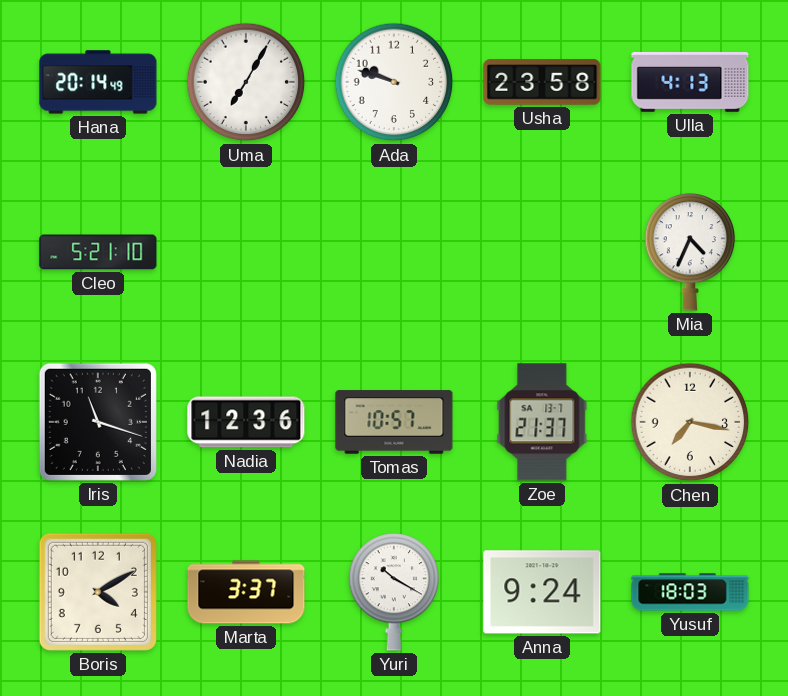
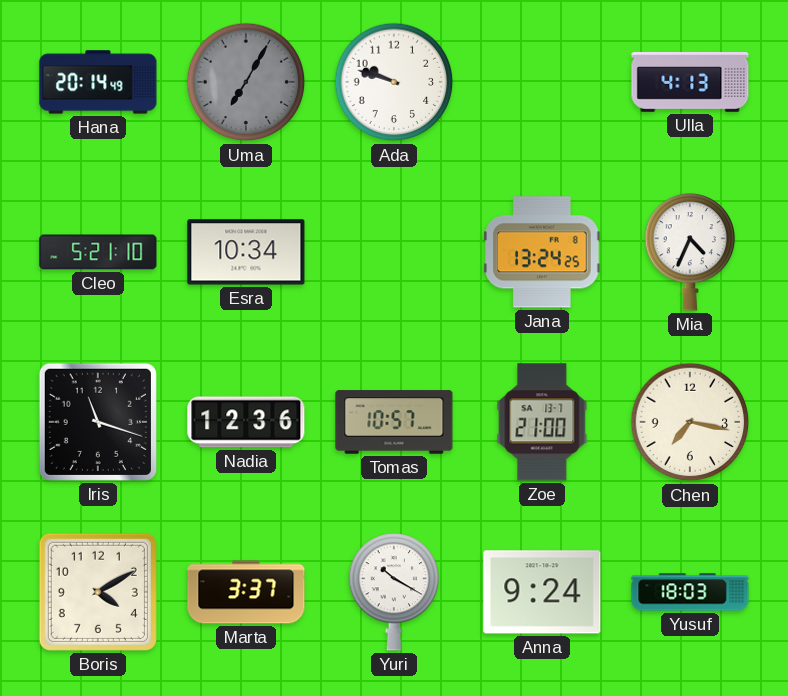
Uma dial: white -> grey (246, 82)
Usha: 23:58 -> none (542, 82)
Esra: none -> 10:34 (246, 252)
Jana: none -> 13:24 (543, 252)
Zoe: 21:37 -> 21:00 (542, 422)
